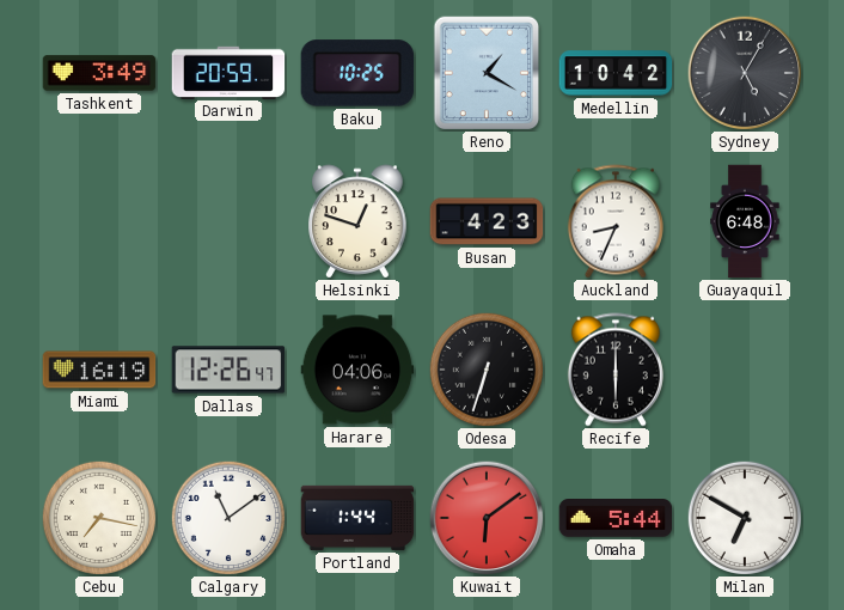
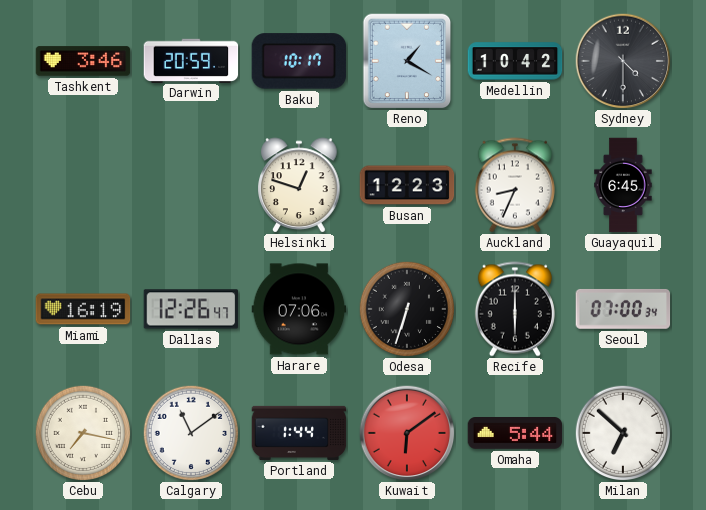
Tashkent: 3:49 -> 3:46 (83, 61)
Baku: 10:25 -> 10:17 (299, 61)
Sydney: 5:05 -> 4:30 (623, 61)
Busan: 4:23 -> 12:23 (407, 185)
Guayaquil: 6:48 -> 6:45 (623, 185)
Harare: 04:06 -> 07:06 (299, 309)
Seoul: none -> 07:00 (623, 309)
Milan: 6:50 -> 6:52 (622, 432)
